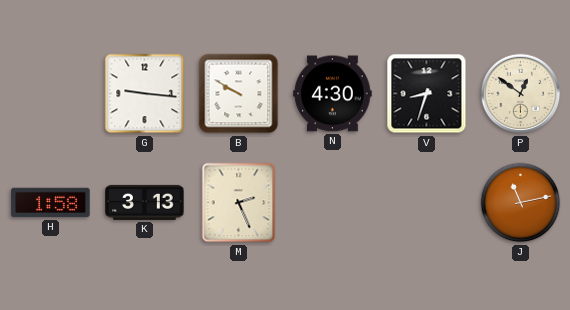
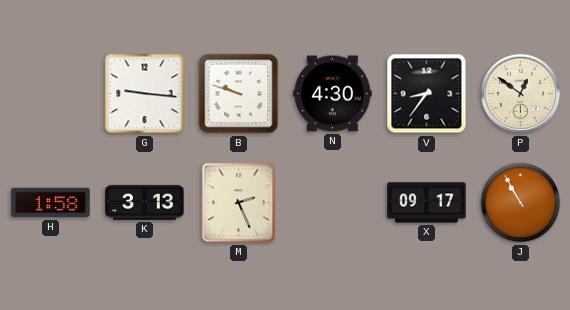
B: 9:50 -> 9:48 (239, 94)
V: 8:33 -> 8:36 (427, 94)
X: none -> 09:17 (427, 203)
J: 11:13 -> 10:55 (521, 203)
